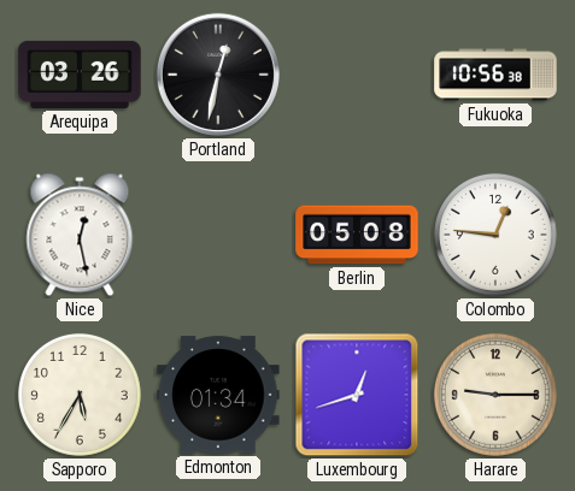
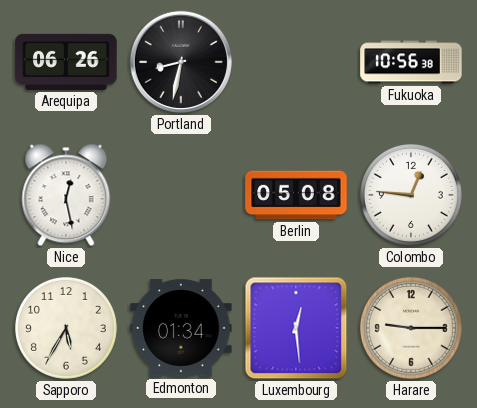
Arequipa: 03:26 -> 06:26 (66, 62)
Portland: 12:32 -> 8:32 (181, 62)
Luxembourg: 12:42 -> 12:29 (296, 328)
